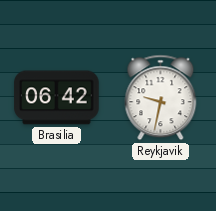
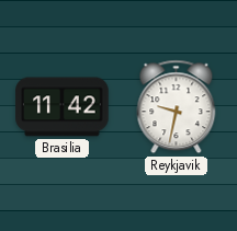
Brasilia: 06:42 -> 11:42 (63, 107)
